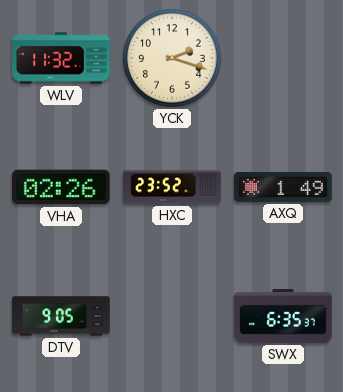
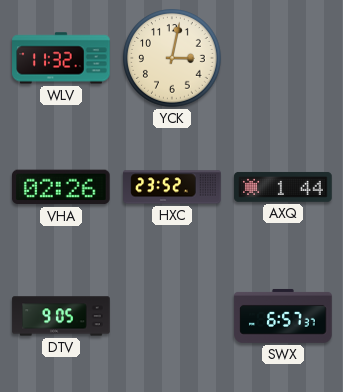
YCK: 2:18 -> 3:02 (173, 59)
AXQ: 1:49 -> 1:44 (283, 187)
SWX: 6:35 -> 6:57 (283, 316)
